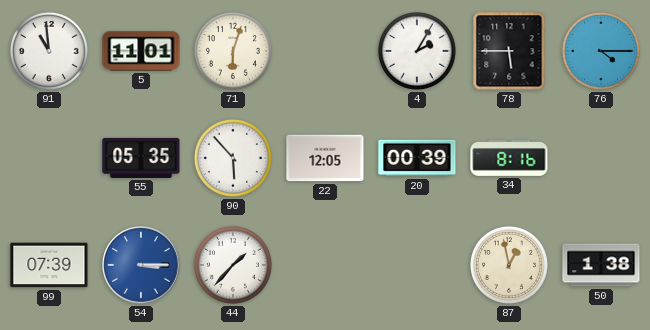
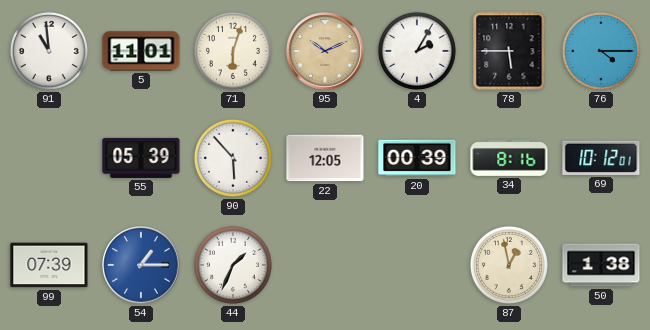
95: none -> 10:11 (325, 51)
55: 05:35 -> 05:39 (141, 158)
69: none -> 10:12 (601, 158)
54: 3:15 -> 1:15 (141, 265)
44: 1:37 -> 1:34 (233, 265)
